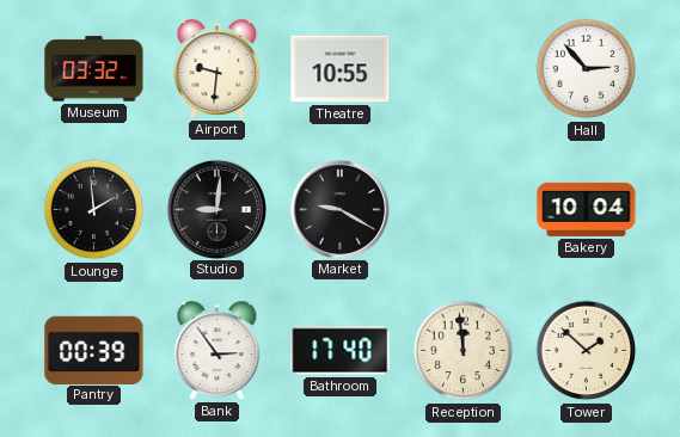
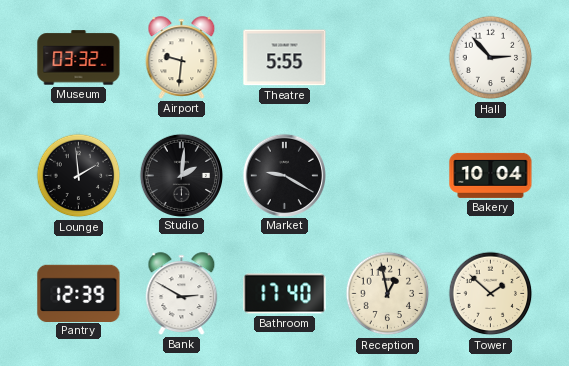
Theatre: 10:55 -> 5:55 (285, 58)
Studio: 9:01 -> 2:01 (181, 175)
Pantry: 00:39 -> 12:39 (79, 293)
Bank: 2:54 -> 2:50 (182, 294)
Reception: 11:59 -> 12:58 (388, 294)
